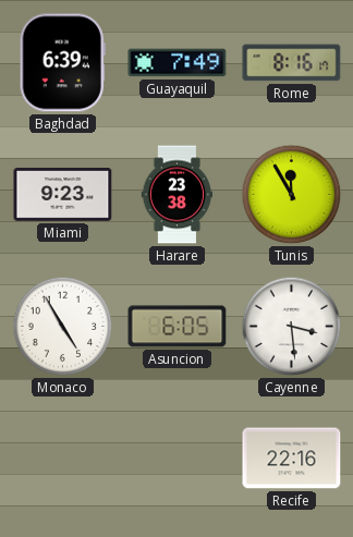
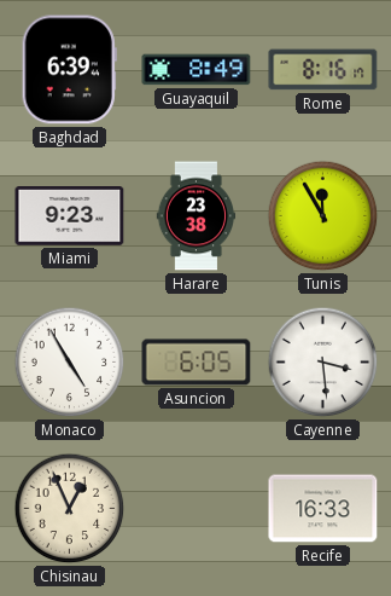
Guayaquil: 7:49 -> 8:49 (197, 70)
Chisinau: none -> 12:56 (70, 509)
Recife: 22:16 -> 16:33 (323, 509)
